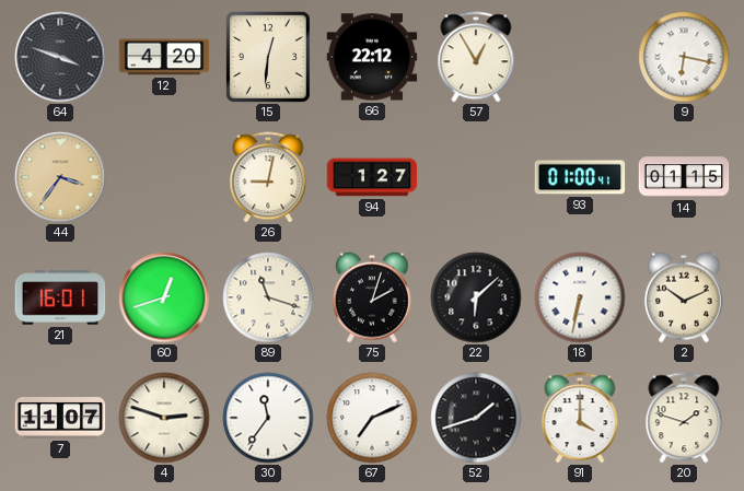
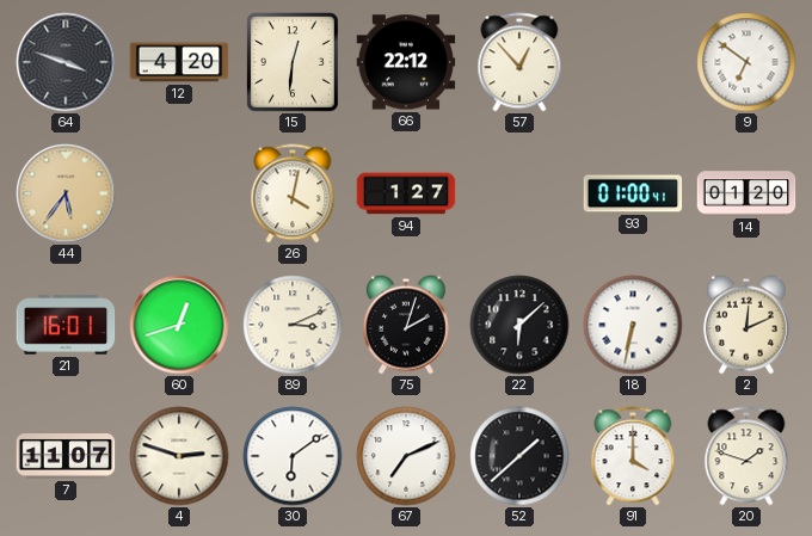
57: 12:55 -> 12:53 (519, 62)
9: 6:17 -> 6:51 (746, 62)
44: 3:36 -> 5:36 (66, 193)
26: 9:02 -> 4:02 (293, 193)
14: 01:15 -> 01:20 (746, 193)
89: 11:18 -> 3:11 (293, 325)
2: 10:11 -> 12:11 (746, 325)
30: 11:36 -> 6:09 (293, 456)
52: 1:42 -> 1:38 (519, 456)
